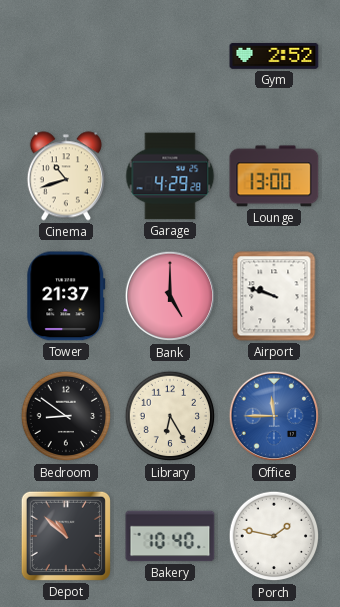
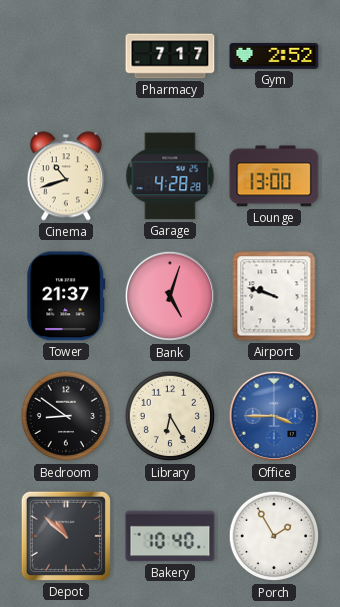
Pharmacy: none -> 7:17 (170, 56)
Garage: 4:29 -> 4:28 (170, 176)
Bank: 5:00 -> 5:03 (170, 296)
Office: 11:45 -> 3:45 (274, 416)
Porch: 1:47 -> 1:55 (274, 536)
